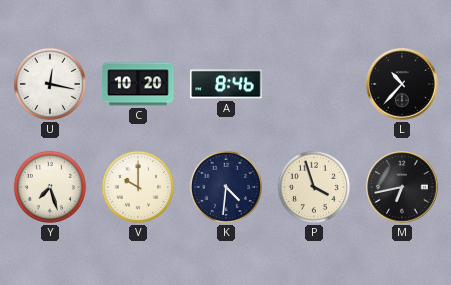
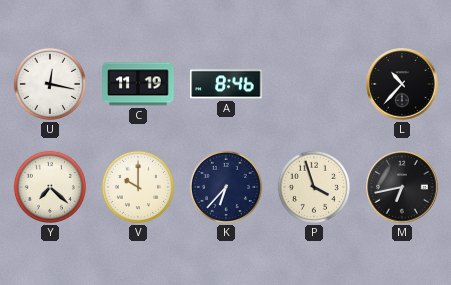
C: 10:20 -> 11:19 (138, 84)
Y: 7:27 -> 7:22 (50, 187)
K: 4:31 -> 6:37 (226, 187)
